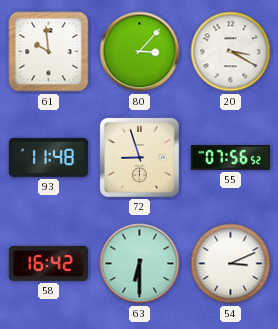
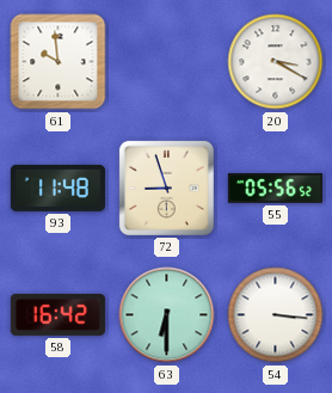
80: 3:07 -> none (140, 52)
55: 07:56 -> 05:56 (275, 189)
54: 3:11 -> 3:16 (276, 315)
